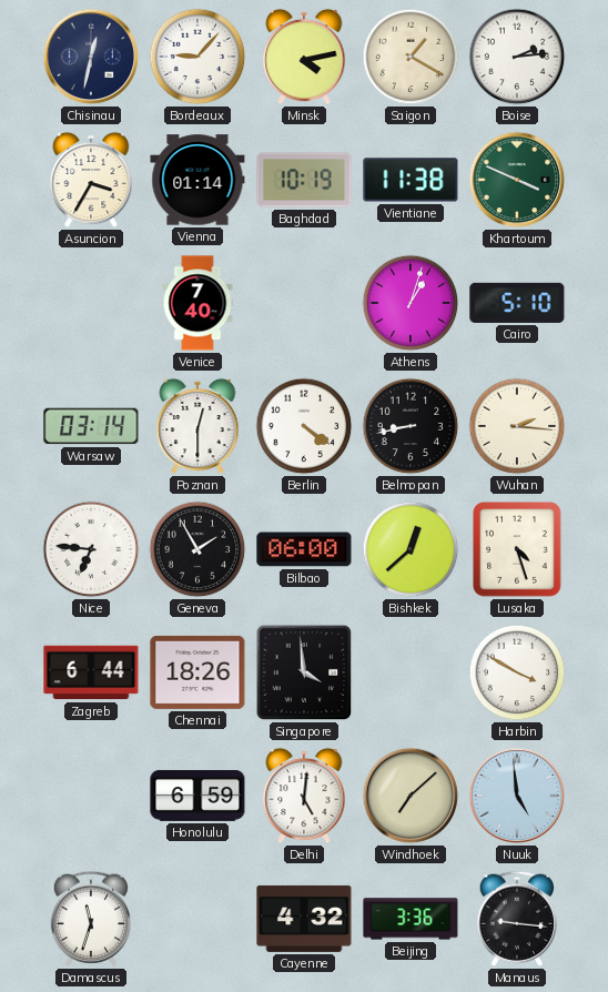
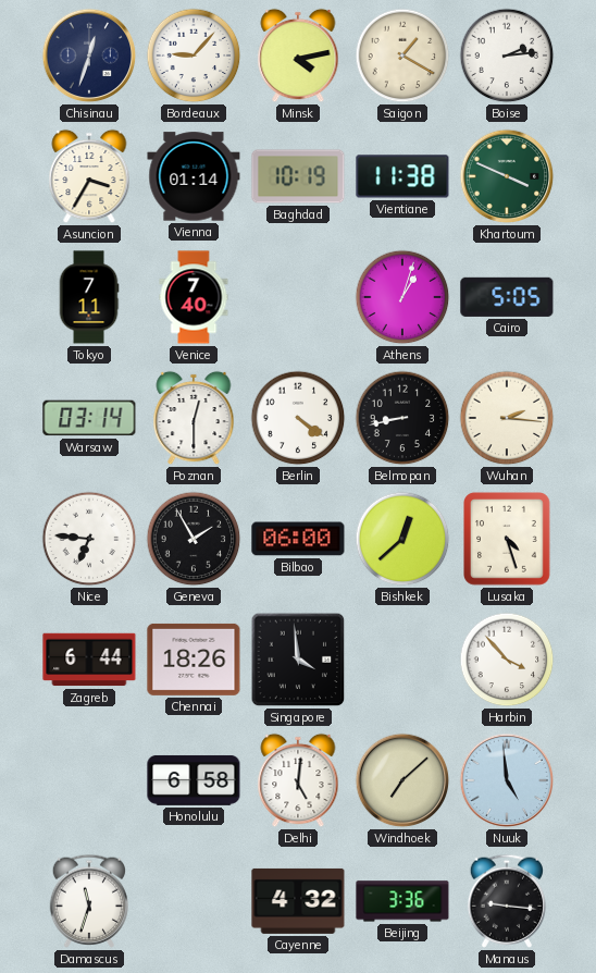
Chisinau: 12:32 -> 12:33 (89, 56)
Tokyo: none -> 7:11 (89, 297)
Cairo: 5:10 -> 5:05 (507, 297)
Harbin: 3:50 -> 3:53 (507, 660)
Honolulu: 6:59 -> 6:58 (194, 780)
